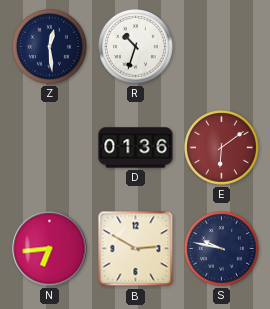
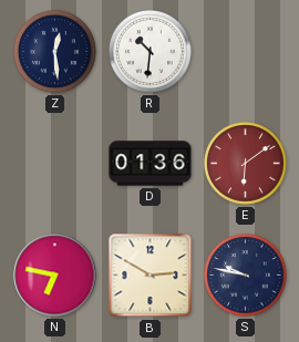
R: 10:33 -> 10:31 (151, 52)
N: 6:44 -> 6:47 (55, 276)
